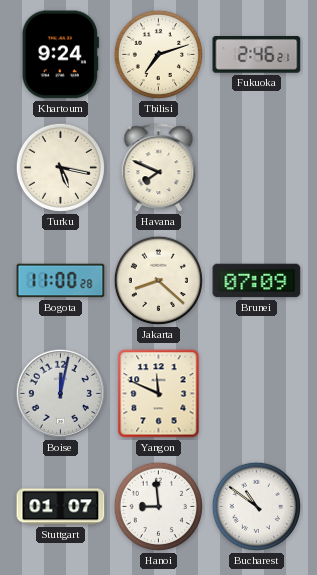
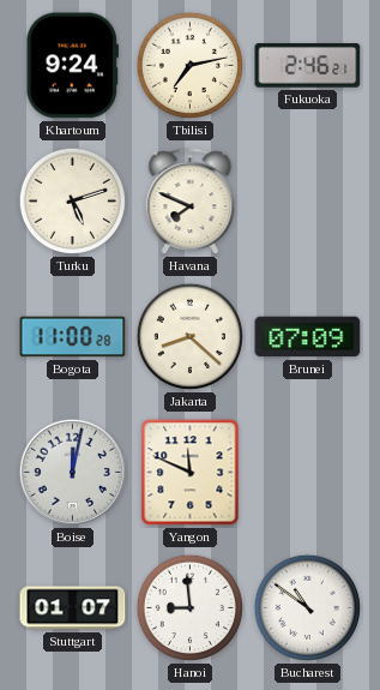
Tbilisi: 7:12 -> 7:13 (189, 65)
Turku: 5:17 -> 5:12 (72, 200)
